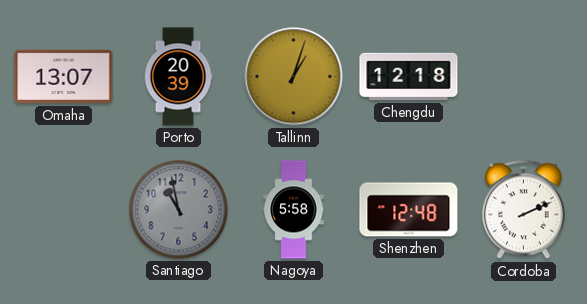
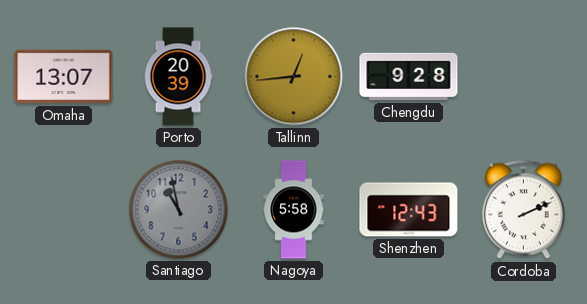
Tallinn: 1:03 -> 12:44 (294, 77)
Chengdu: 12:18 -> 9:28 (409, 77)
Shenzhen: 12:48 -> 12:43 (409, 210)
